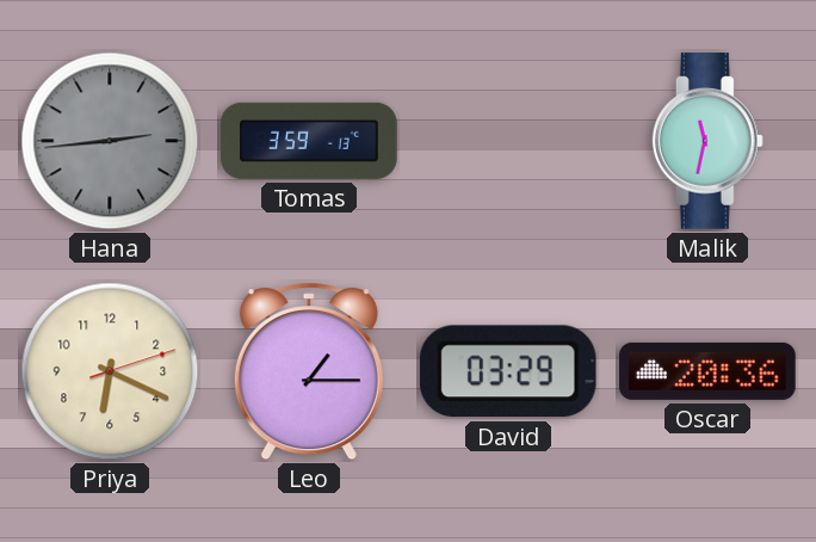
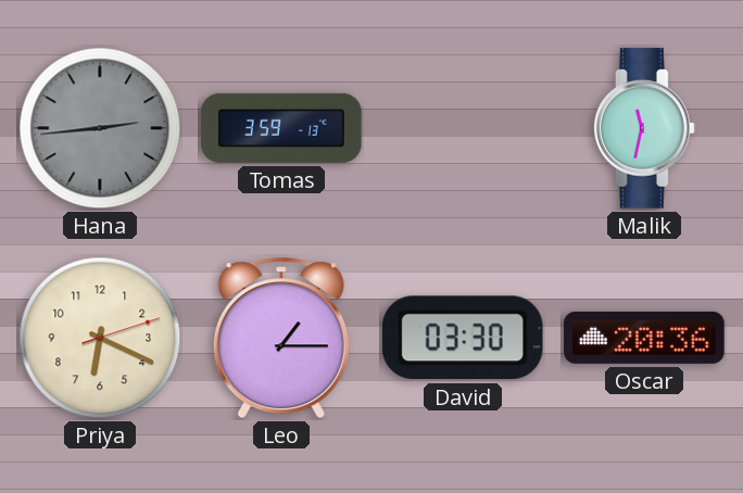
David: 03:29 -> 03:30 (463, 338)
